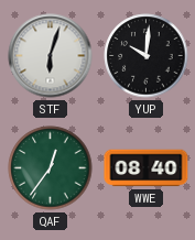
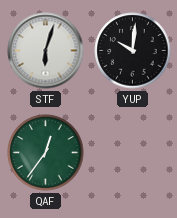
WWE: 08:40 -> none (147, 168)
